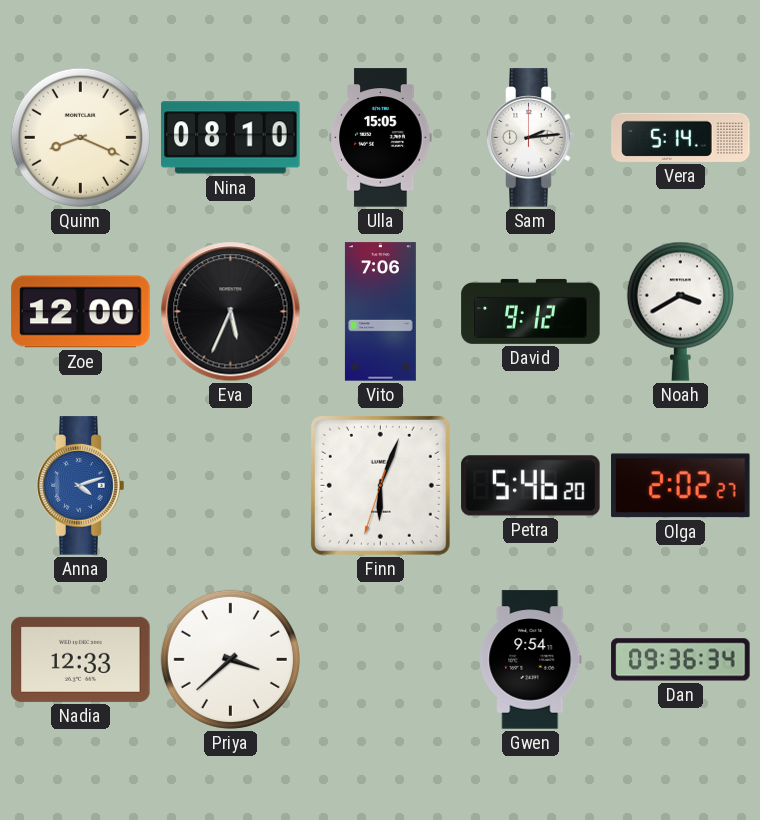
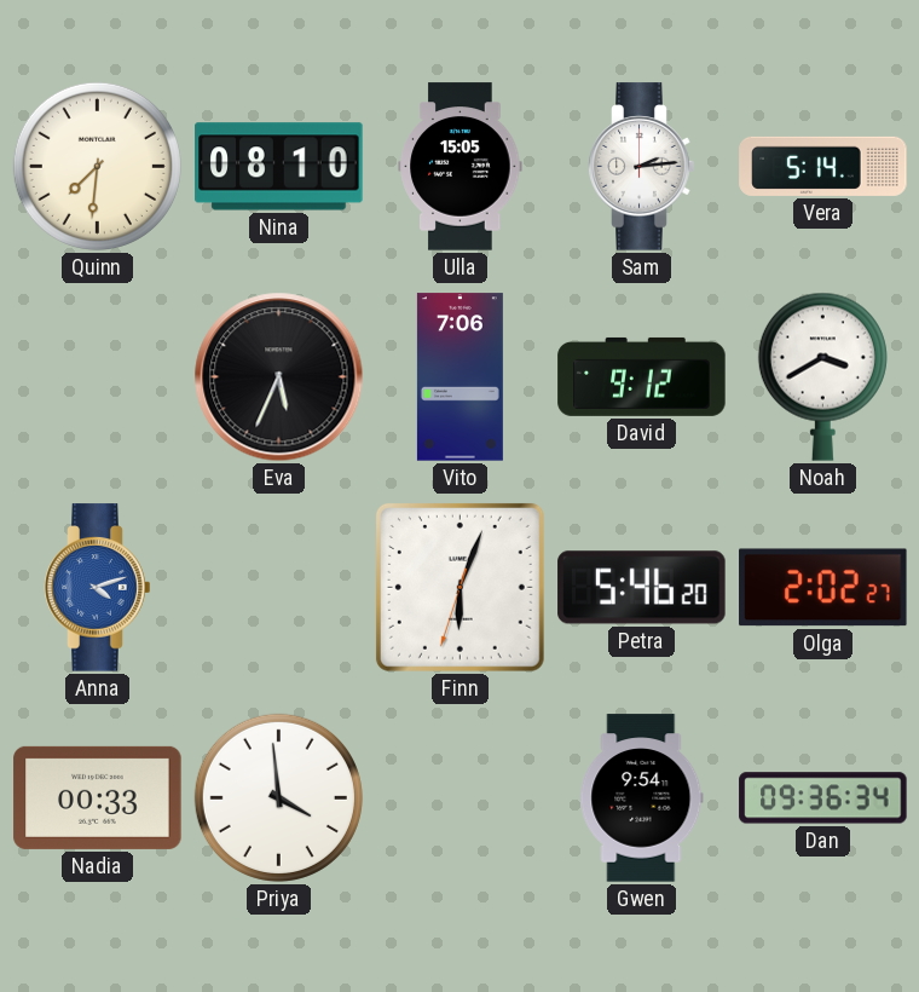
Quinn: 8:19 -> 7:31 (97, 166)
Zoe: 12:00 -> none (81, 312)
Nadia: 12:33 -> 00:33 (98, 797)
Priya: 3:38 -> 3:59 (278, 797)
